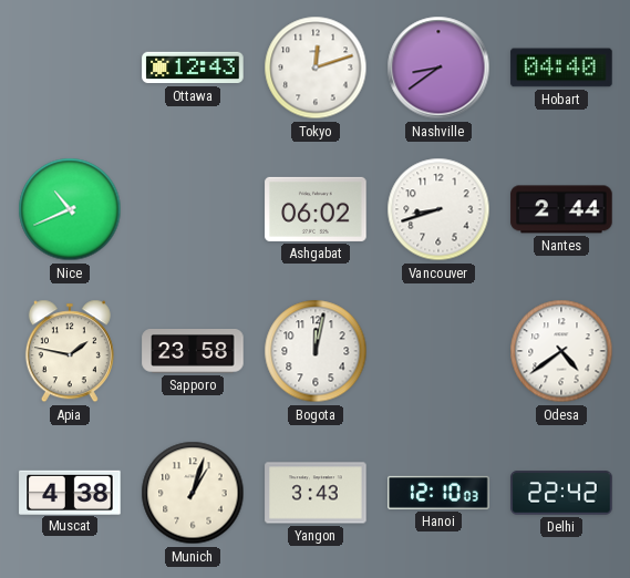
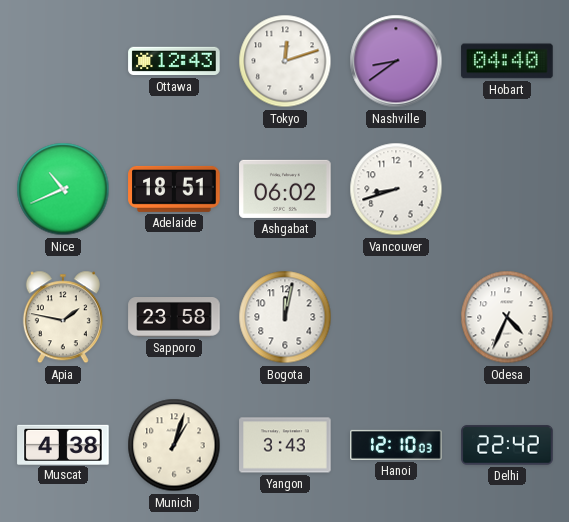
Adelaide: none -> 18:51 (174, 189)
Nantes: 2:44 -> none (561, 209)
Odesa: 4:39 -> 4:34 (507, 317)
